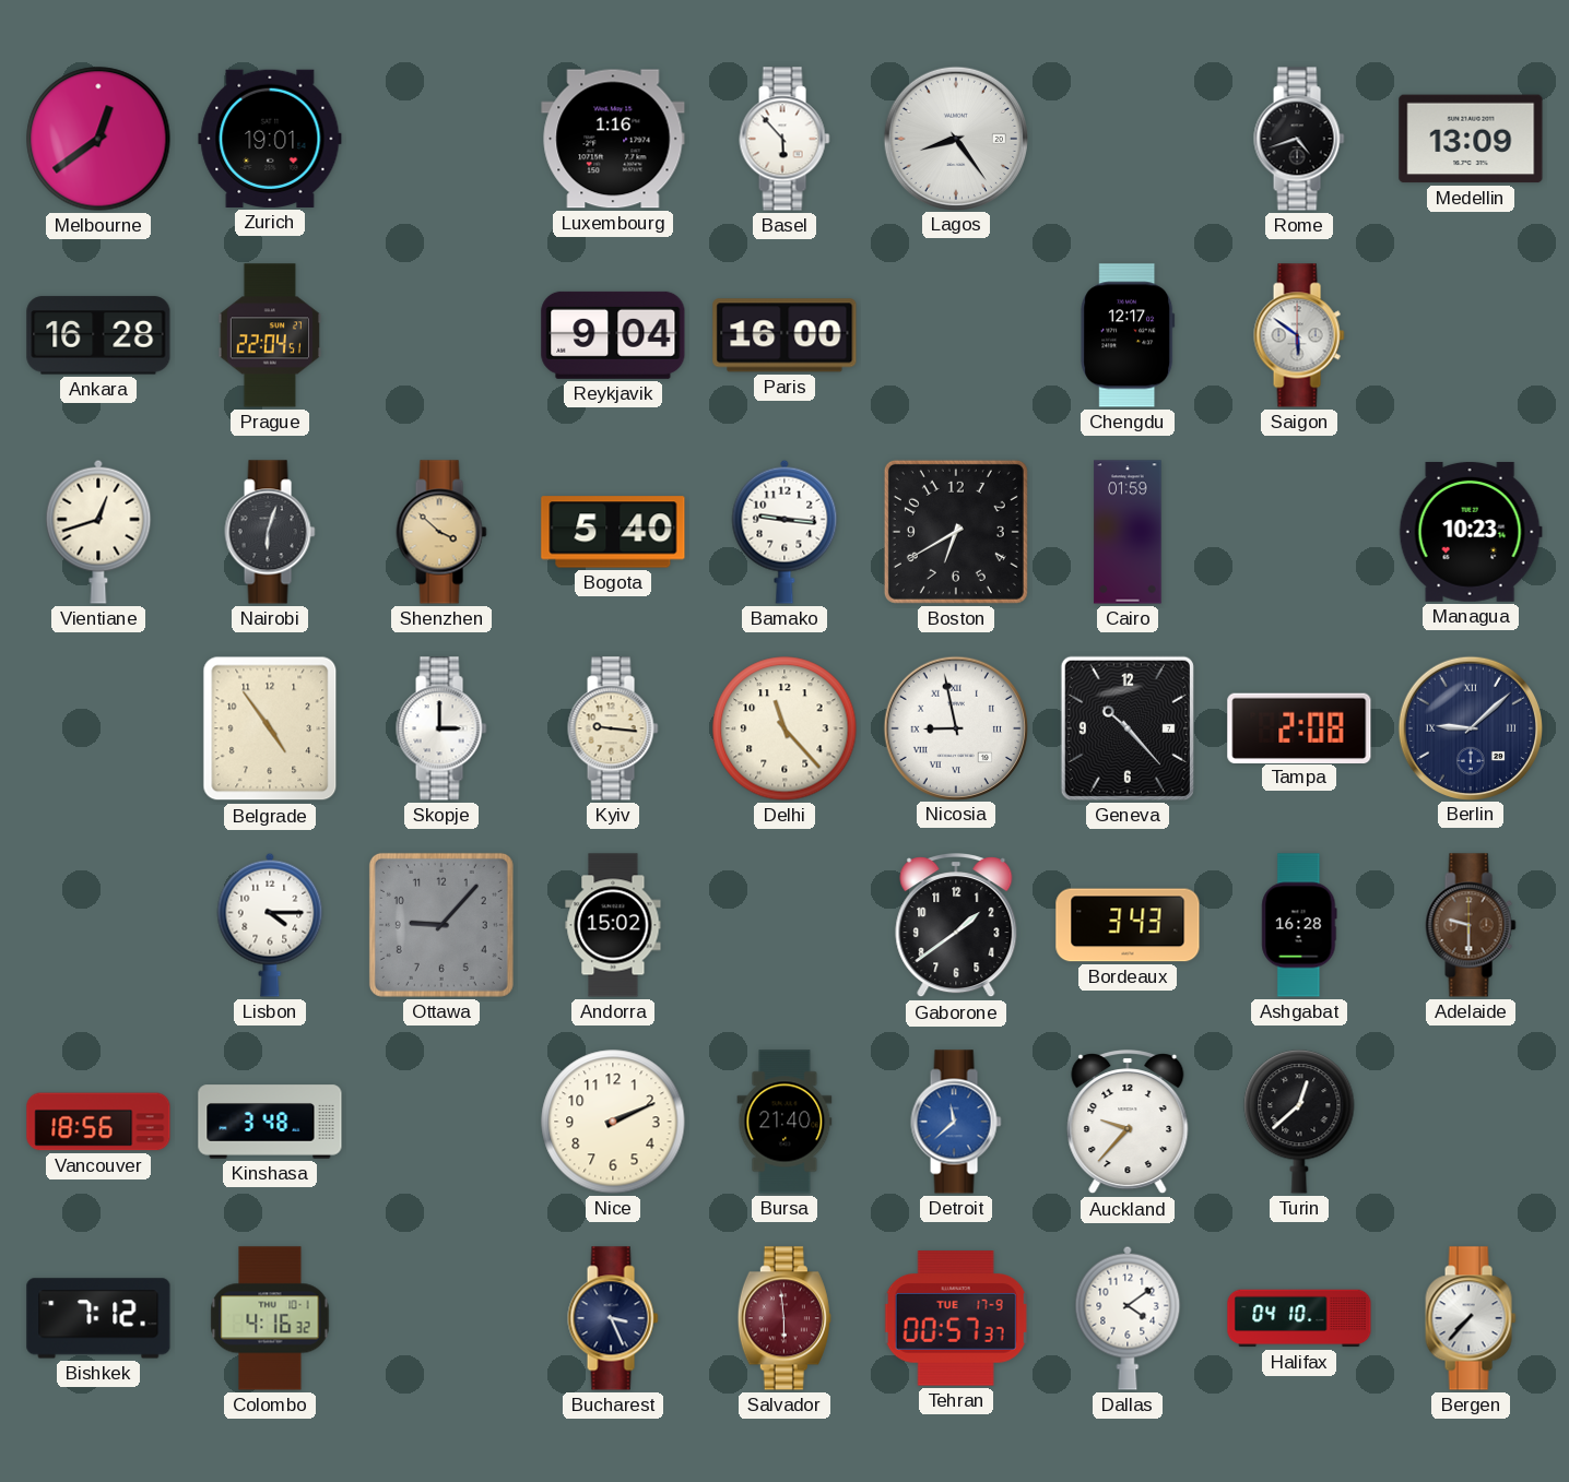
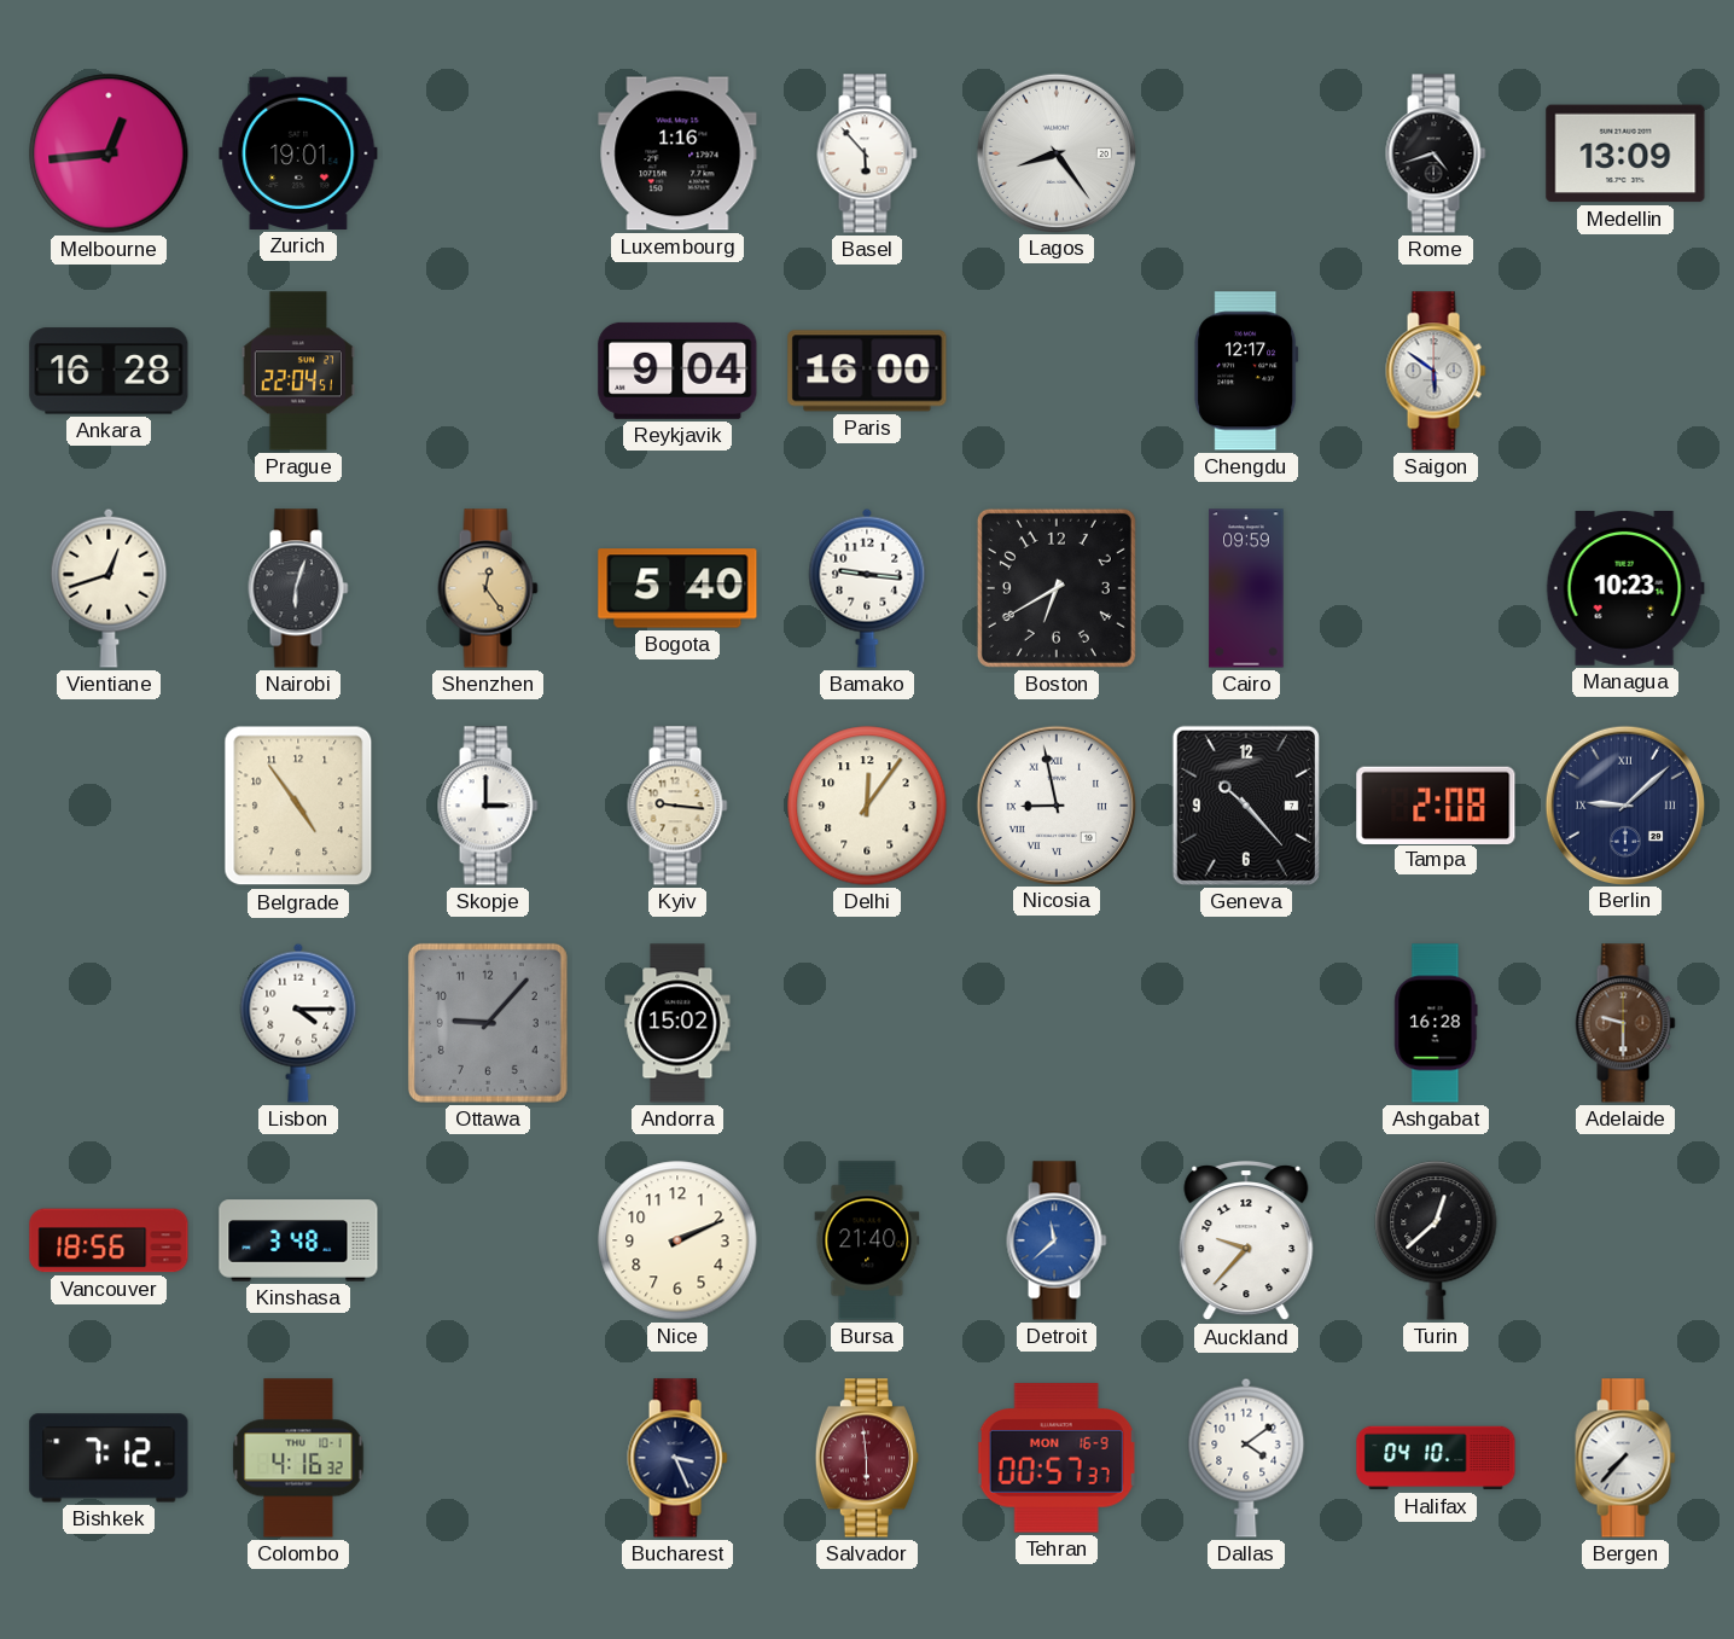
Melbourne: 12:39 -> 12:44 (109, 153)
Shenzhen: 3:52 -> 12:24 (488, 588)
Cairo: 01:59 -> 09:59 (1246, 588)
Delhi: 11:23 -> 12:06 (867, 806)
Gaborone: 1:39 -> none (956, 926)
Bordeaux: 3:43 -> none (1128, 925)
Tehran date: TUE 17-9 -> MON 16-9 (1057, 1458)
